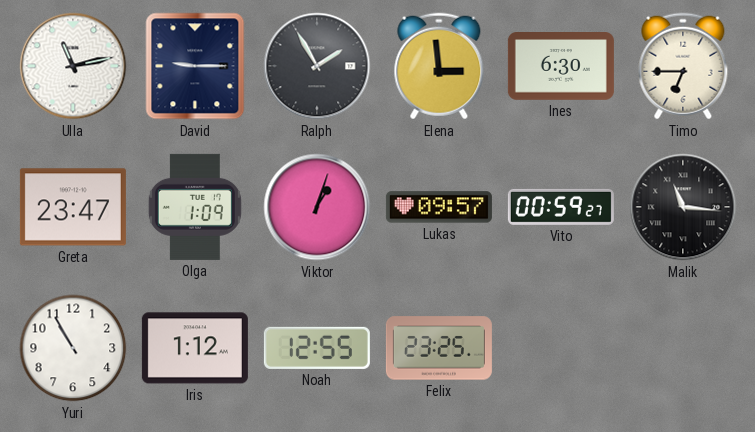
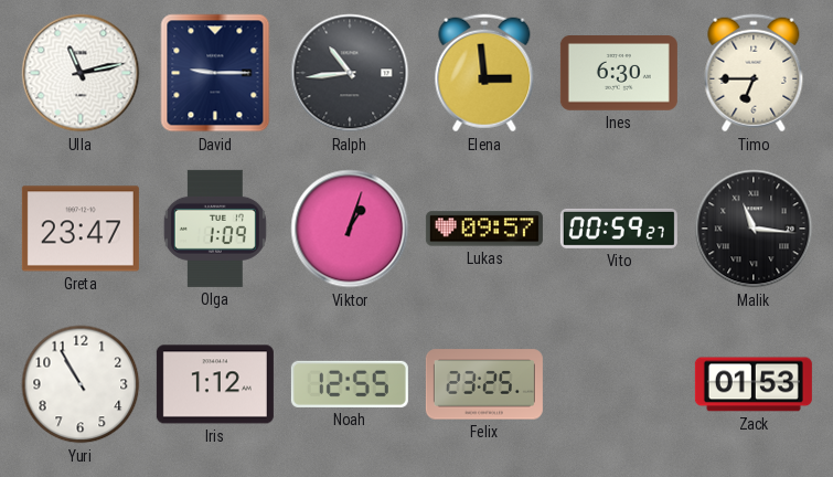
Ralph: 1:55 -> 10:44 (350, 73)
Zack: none -> 01:53 (754, 384)
